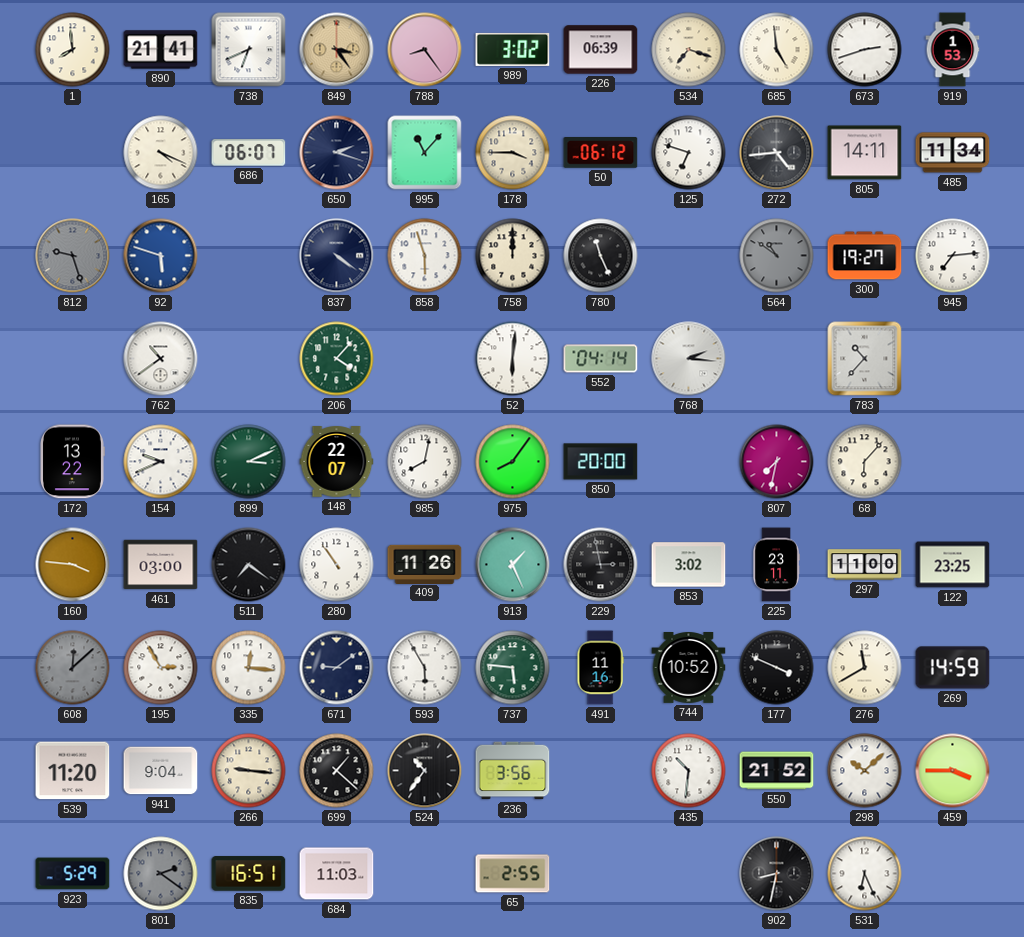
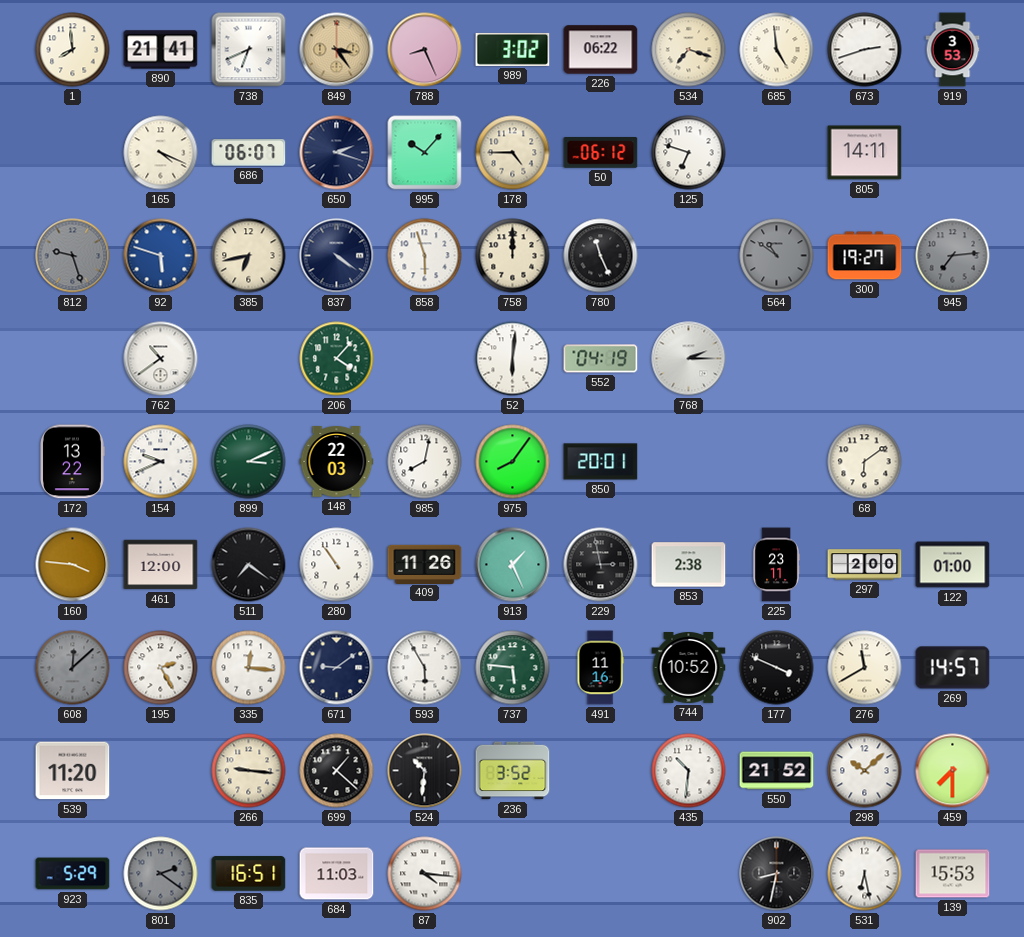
788: 8:24 -> 8:26 (425, 50)
226: 06:39 -> 06:22 (601, 50)
919: 1:53 -> 3:53 (953, 50)
995: 11:07 -> 10:07 (425, 153)
178: 3:45 -> 4:45 (513, 153)
272: 4:44 -> none (777, 153)
485: 11:34 -> none (953, 153)
385: none -> 6:43 (249, 256)
945 dial: white -> grey (953, 256)
552: 04:14 -> 04:19 (601, 359)
768: 2:16 -> 2:15 (689, 359)
783: 10:37 -> none (865, 359)
148: 22:07 -> 22:03 (337, 462)
850: 20:00 -> 20:01 (601, 462)
807: 7:32 -> none (777, 462)
68: 6:07 -> 6:09 (865, 462)
461: 03:00 -> 12:00 (161, 565)
853: 3:02 -> 2:38 (689, 565)
297: 11:00 -> 2:00 (865, 565)
122: 23:25 -> 01:00 (953, 565)
195: 2:55 -> 2:25 (161, 668)
269: 14:59 -> 14:57 (953, 668)
941: 9:04 -> none (161, 771)
524: 10:36 -> 10:31 (425, 771)
236: 3:56 -> 3:52 (513, 771)
459: 3:45 -> 7:30 (953, 771)
87: none -> 4:16 (425, 874)
65: 2:55 -> none (513, 874)
531: 6:26 -> 6:28 (865, 874)
139: none -> 15:53 (953, 874)
